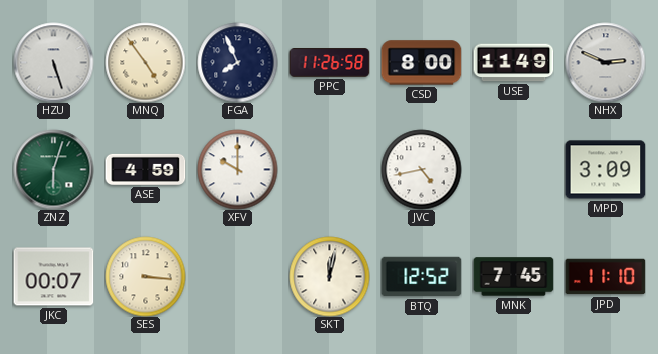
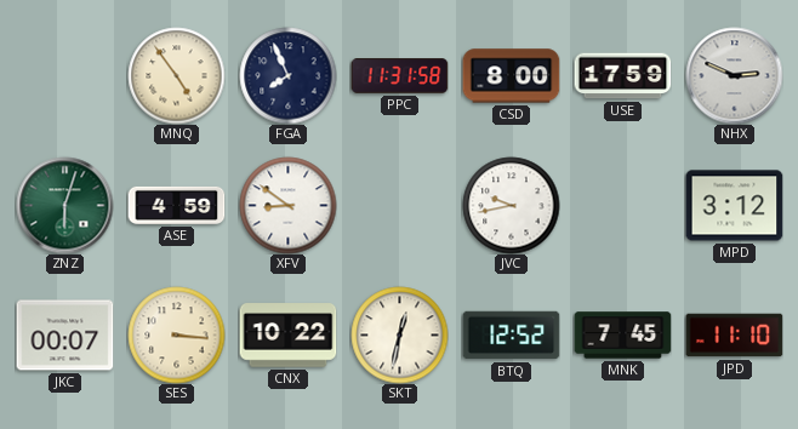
HZU: 5:27 -> none (53, 62)
PPC: 11:26 -> 11:31 (399, 76)
USE: 11:49 -> 17:59 (622, 76)
XFV: 10:00 -> 8:51 (287, 205)
JVC: 4:43 -> 9:43 (511, 205)
MPD: 3:09 -> 3:12 (734, 206)
CNX: none -> 10:22 (287, 336)
SKT: 12:02 -> 12:32 (399, 334)
